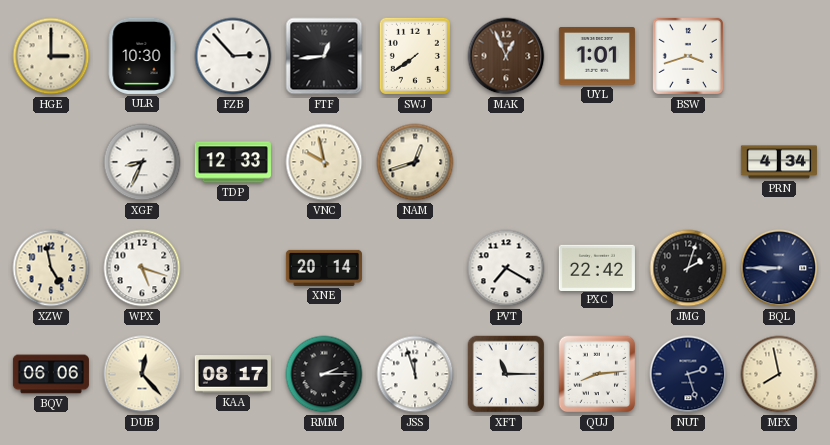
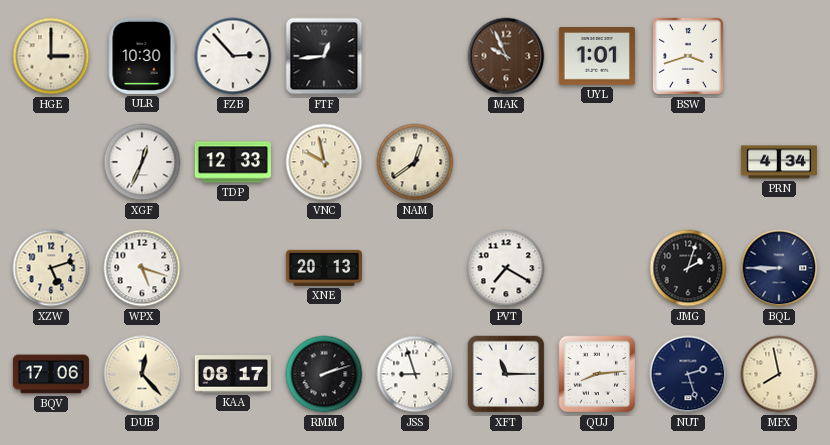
SWJ: 7:39 -> none (415, 56)
MAK: 12:56 -> 9:56 (506, 56)
XGF: 8:34 -> 12:34 (142, 162)
NAM: 12:42 -> 12:39 (415, 162)
XZW: 4:58 -> 5:12 (51, 268)
XNE: 20:14 -> 20:13 (324, 268)
PXC: 22:42 -> none (597, 267)
BQV: 06:06 -> 17:06 (51, 374)
RMM: 2:15 -> 2:12 (324, 374)
JSS: 11:57 -> 8:57 (415, 374)
